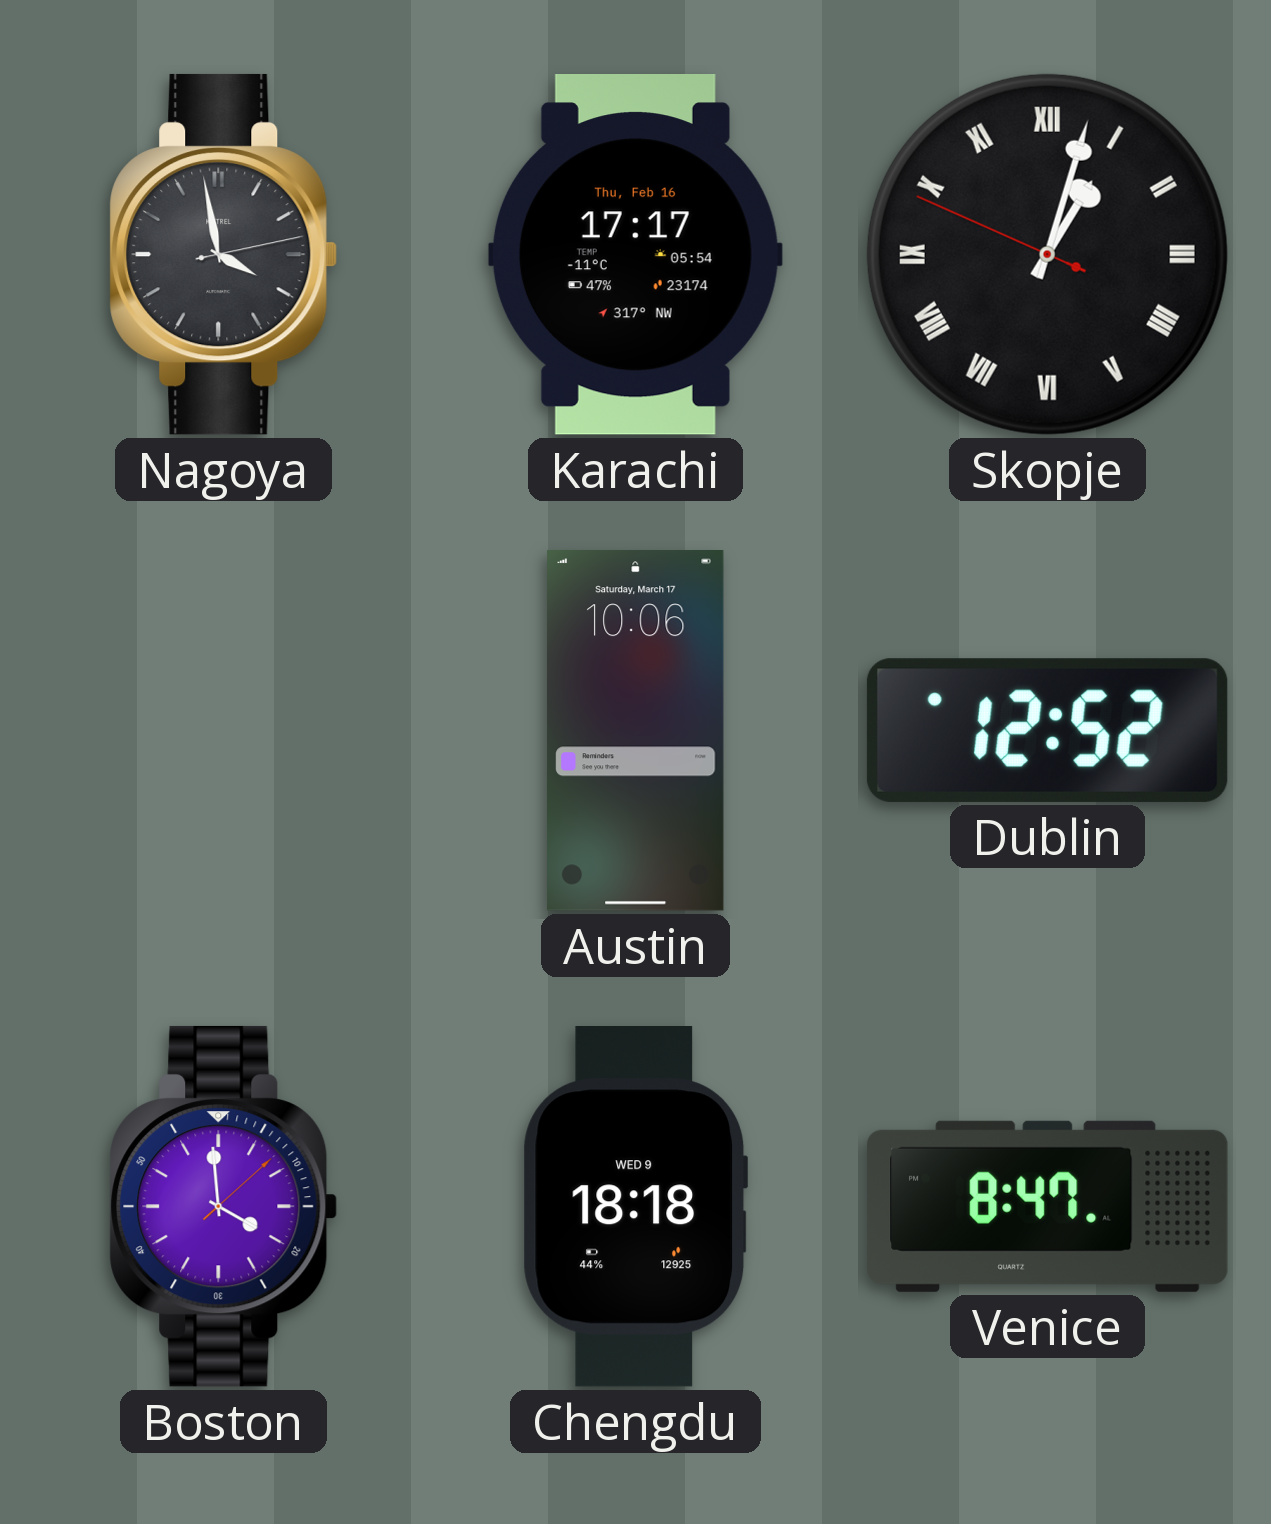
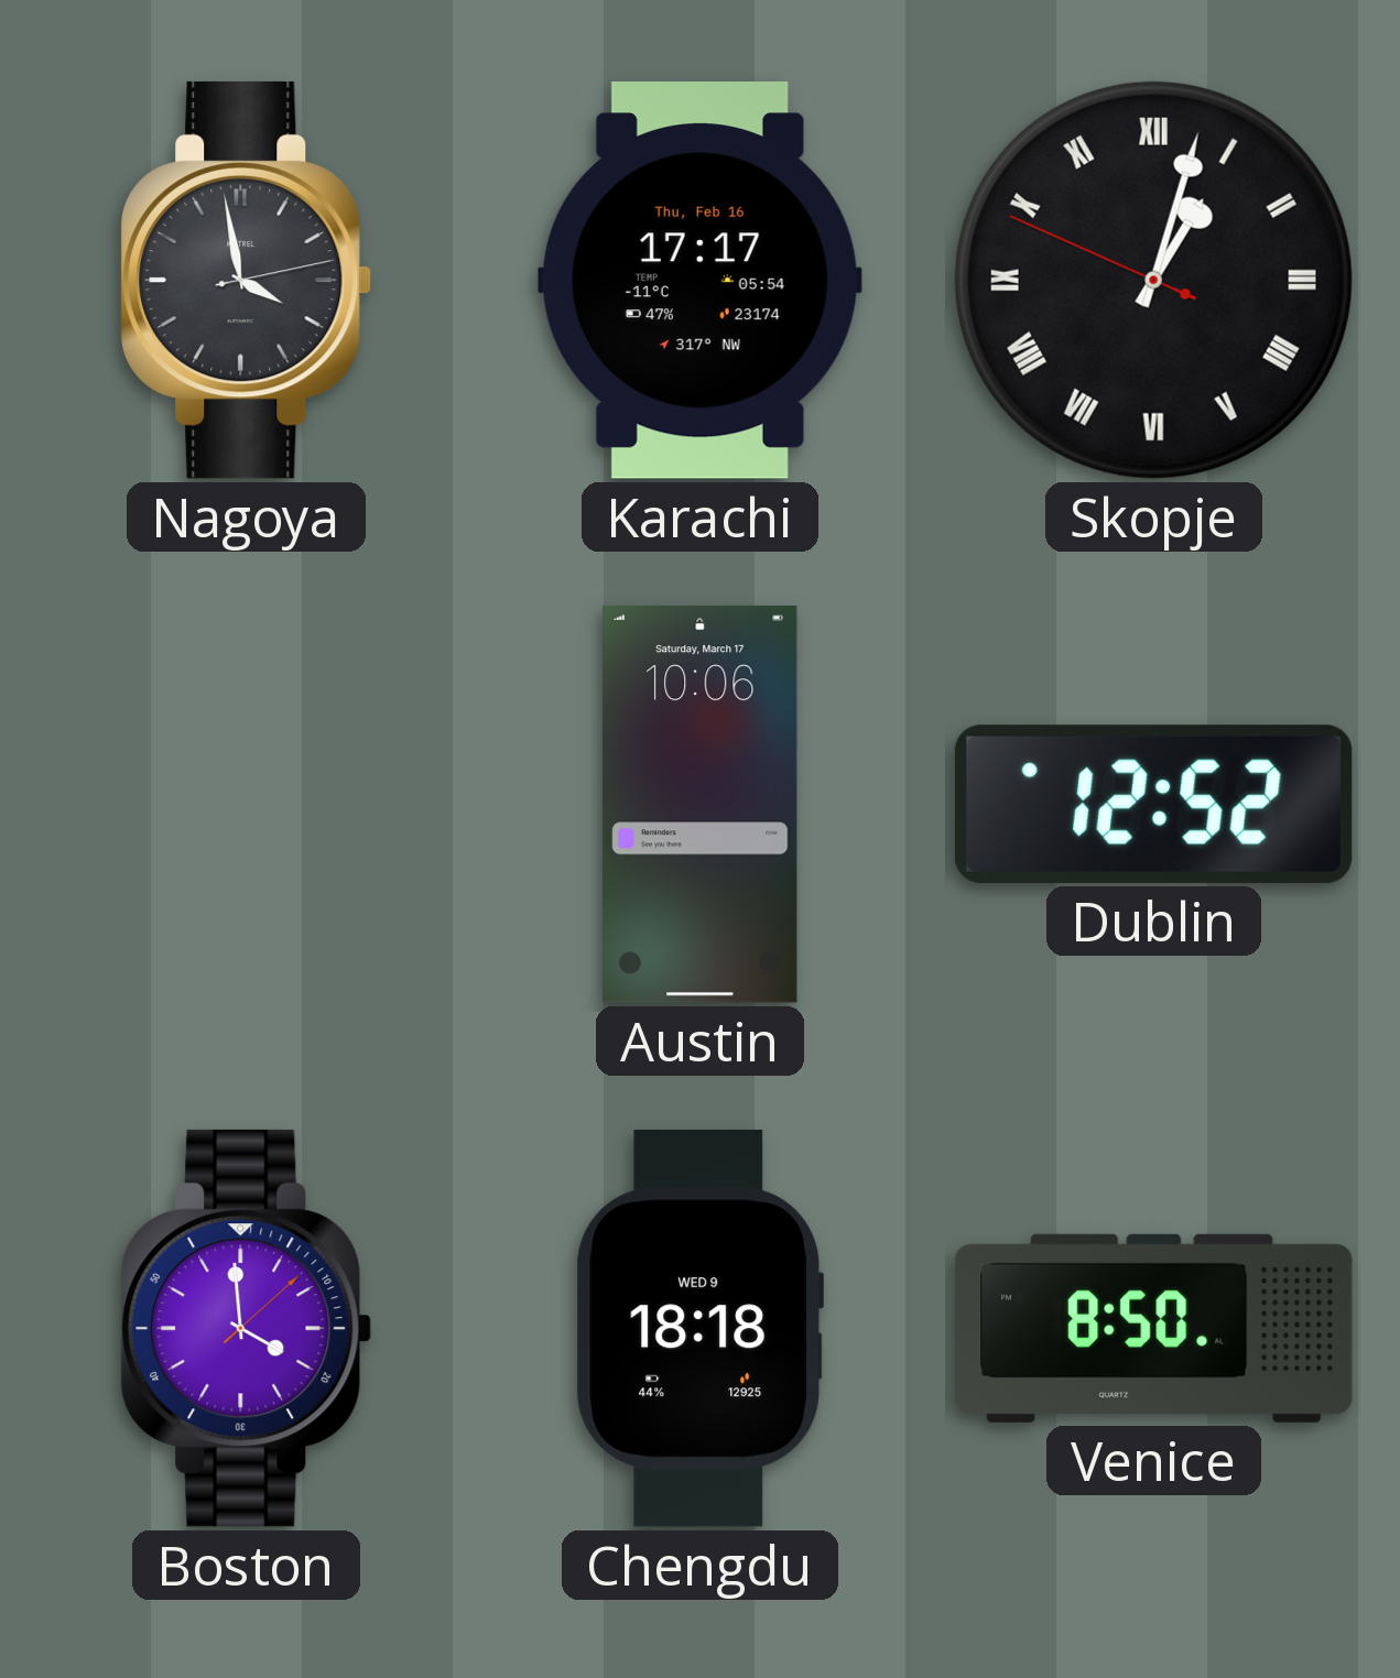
Venice: 8:47 -> 8:50 (1154, 1328)
